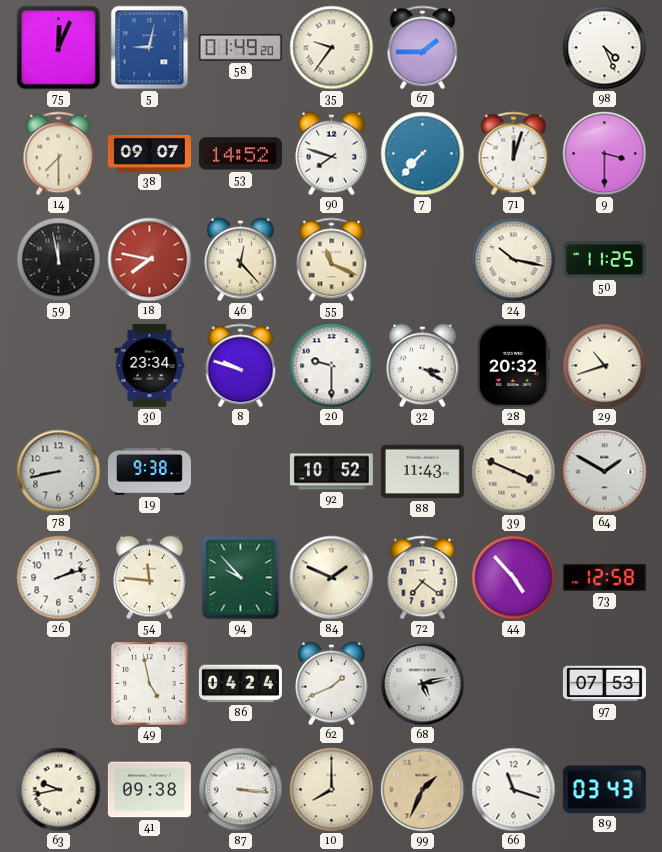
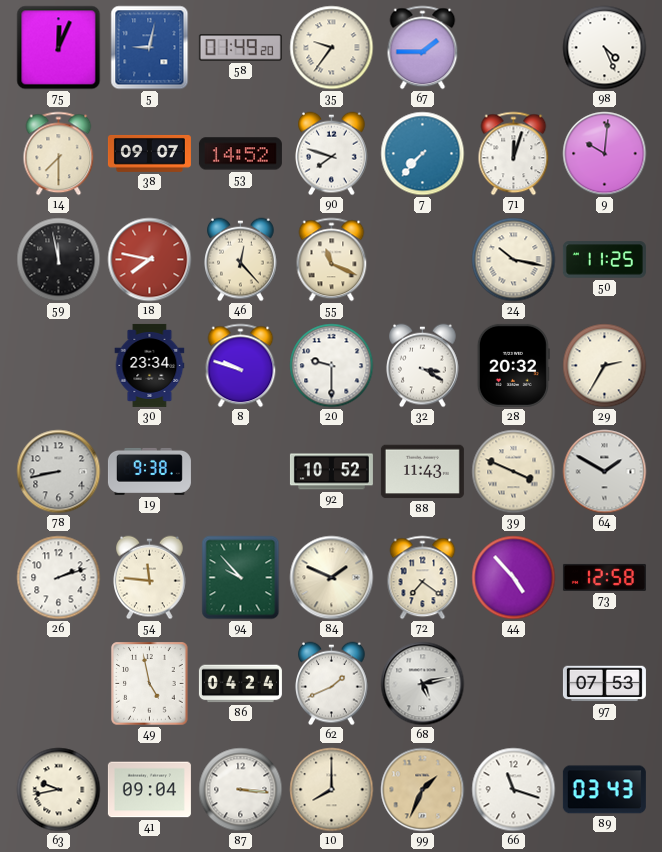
9: 3:30 -> 10:01 (605, 154)
29: 10:42 -> 2:35 (605, 366)
41: 09:38 -> 09:04 (149, 790)
